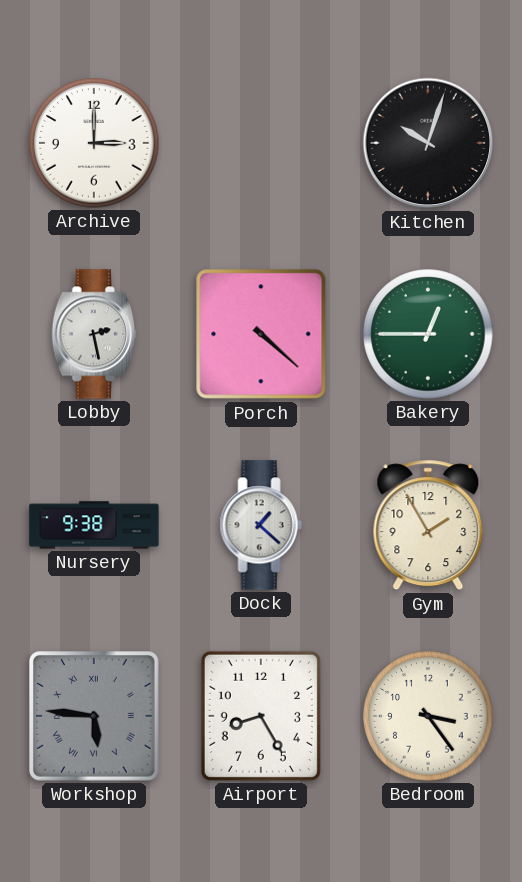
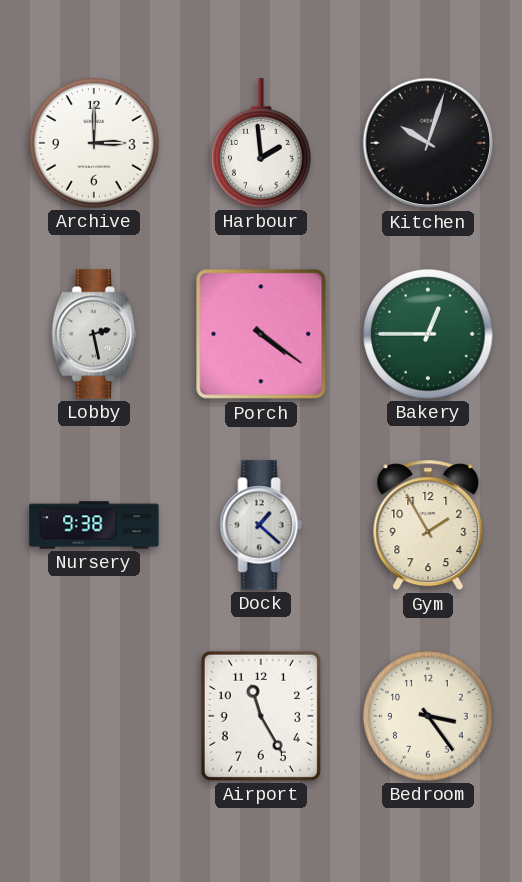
Harbour: none -> 1:59 (261, 143)
Porch: 4:22 -> 4:21 (261, 334)
Workshop: 5:46 -> none (94, 716)
Airport: 8:25 -> 11:25 (261, 716)
